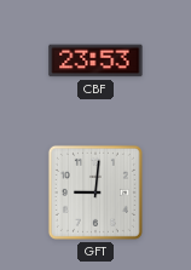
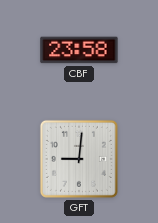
CBF: 23:53 -> 23:58 (79, 50)
